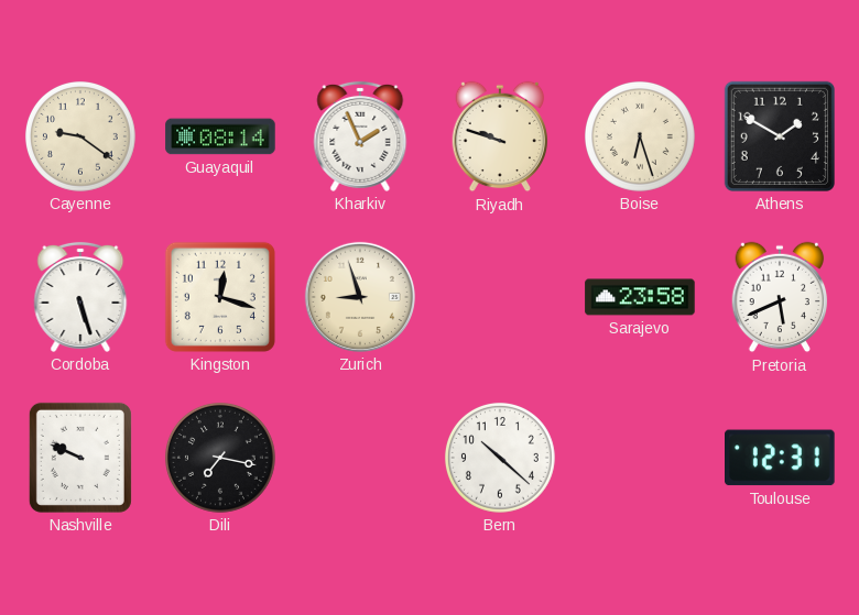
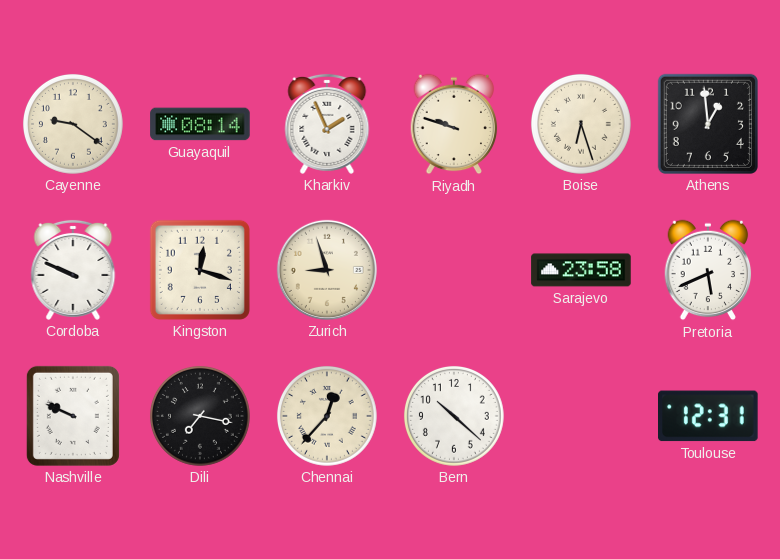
Athens: 1:50 -> 12:59 (708, 124)
Cordoba: 5:27 -> 9:49 (73, 270)
Chennai: none -> 12:37 (327, 416)
